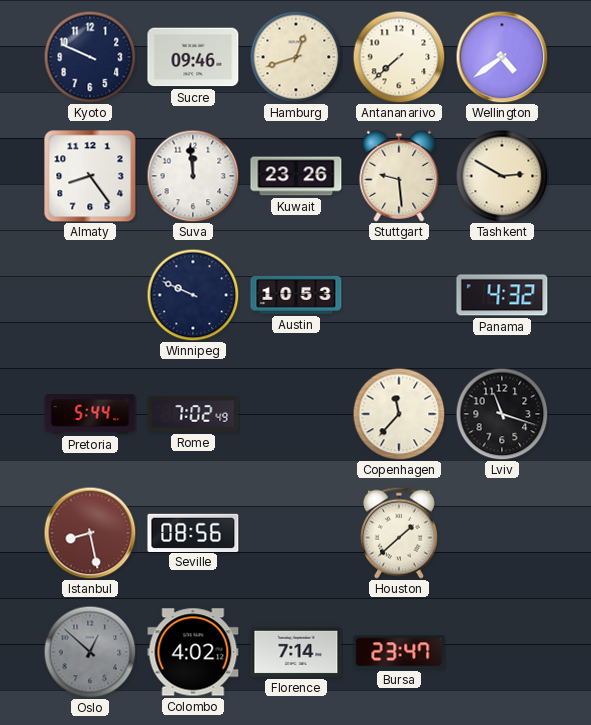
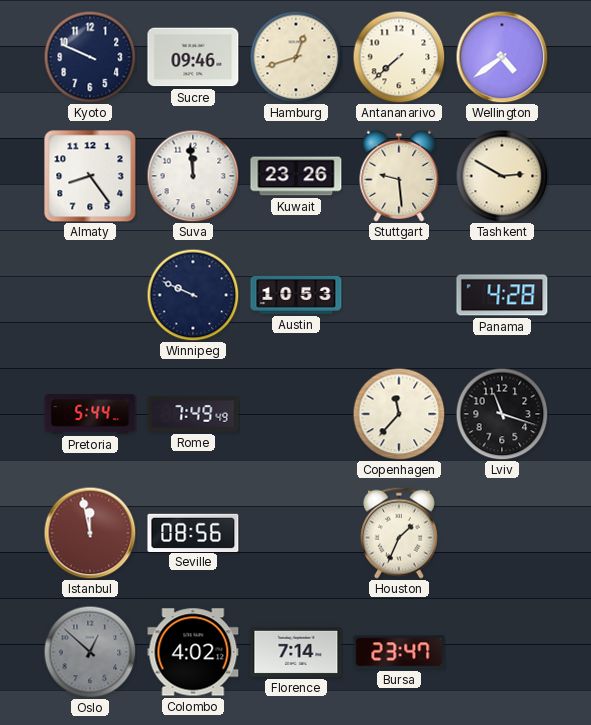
Panama: 4:32 -> 4:28 (502, 295)
Rome: 7:02 -> 7:49 (193, 414)
Istanbul: 8:28 -> 11:58 (90, 533)
Houston: 1:38 -> 1:34 (399, 533)
